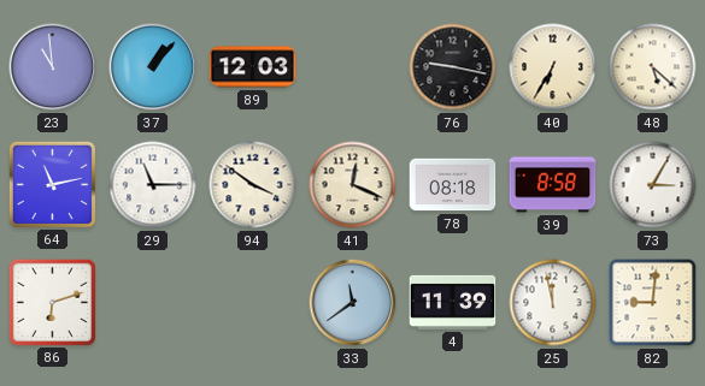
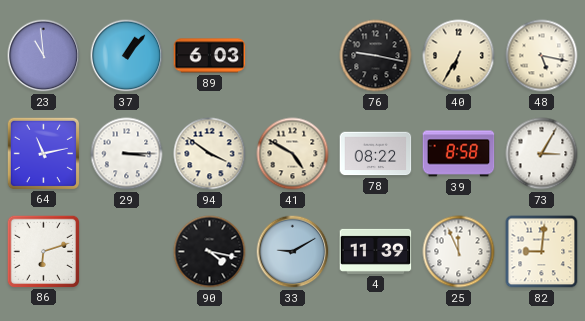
89: 12:03 -> 6:03 (210, 56)
48: 5:22 -> 5:17 (542, 56)
29: 11:15 -> 3:15 (127, 154)
41: 12:19 -> 4:50 (293, 154)
78: 08:18 -> 08:22 (376, 154)
90: none -> 4:17 (210, 252)
33: 11:39 -> 9:10 (293, 252)
25: 11:58 -> 11:56 (459, 252)
